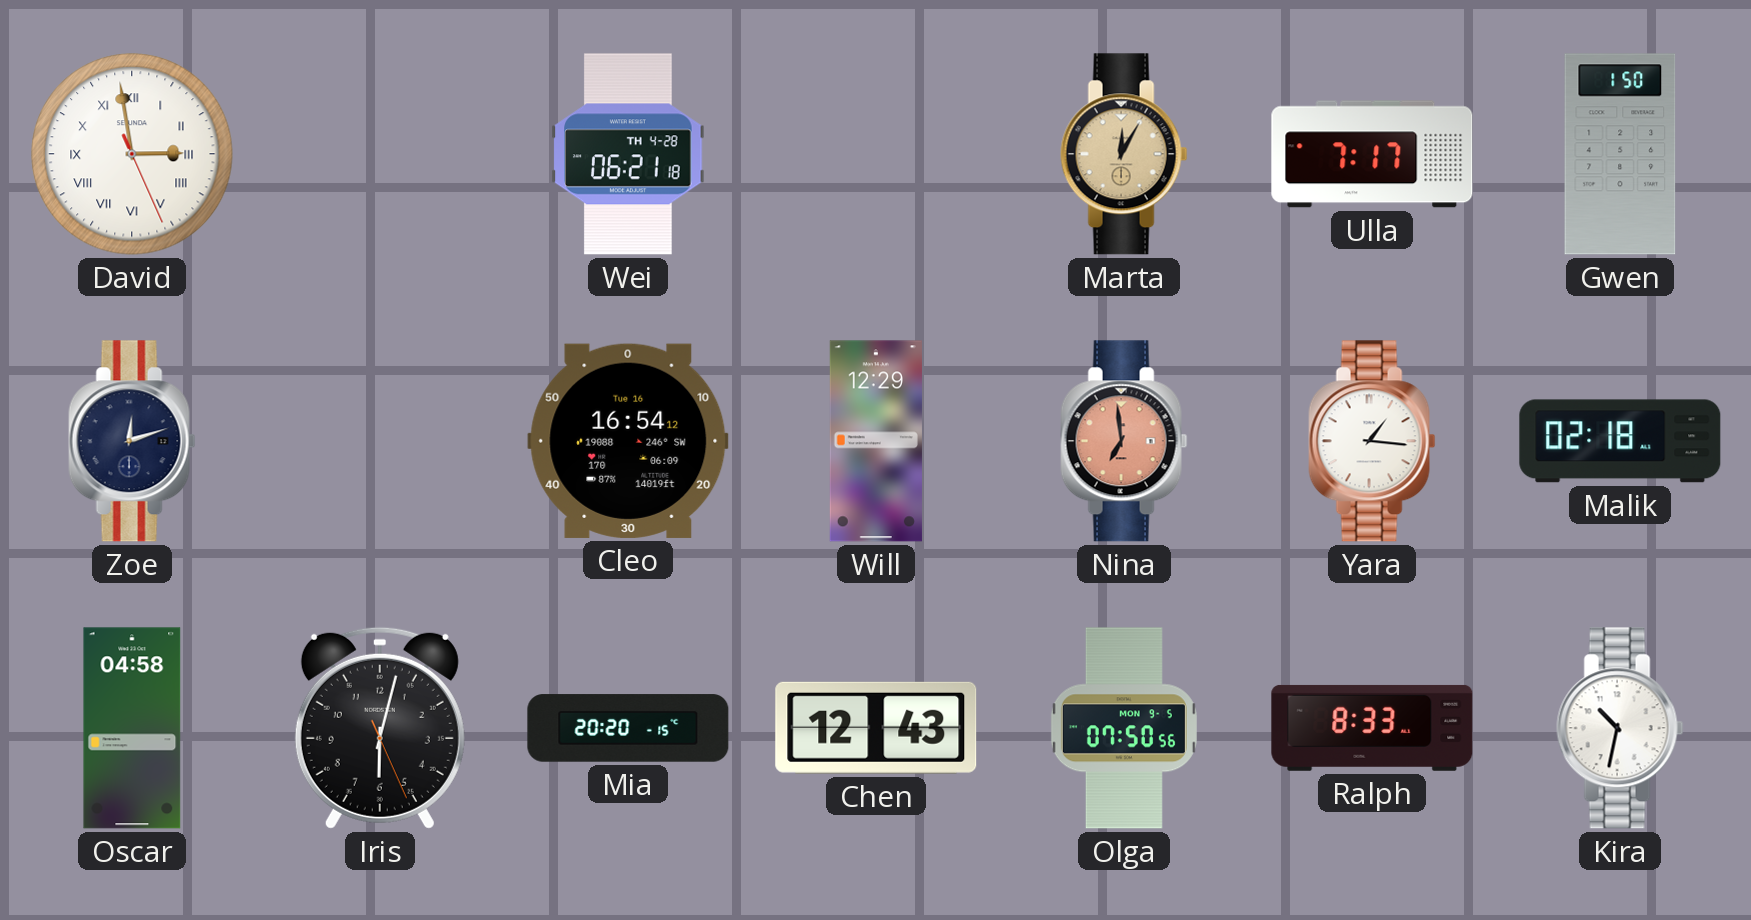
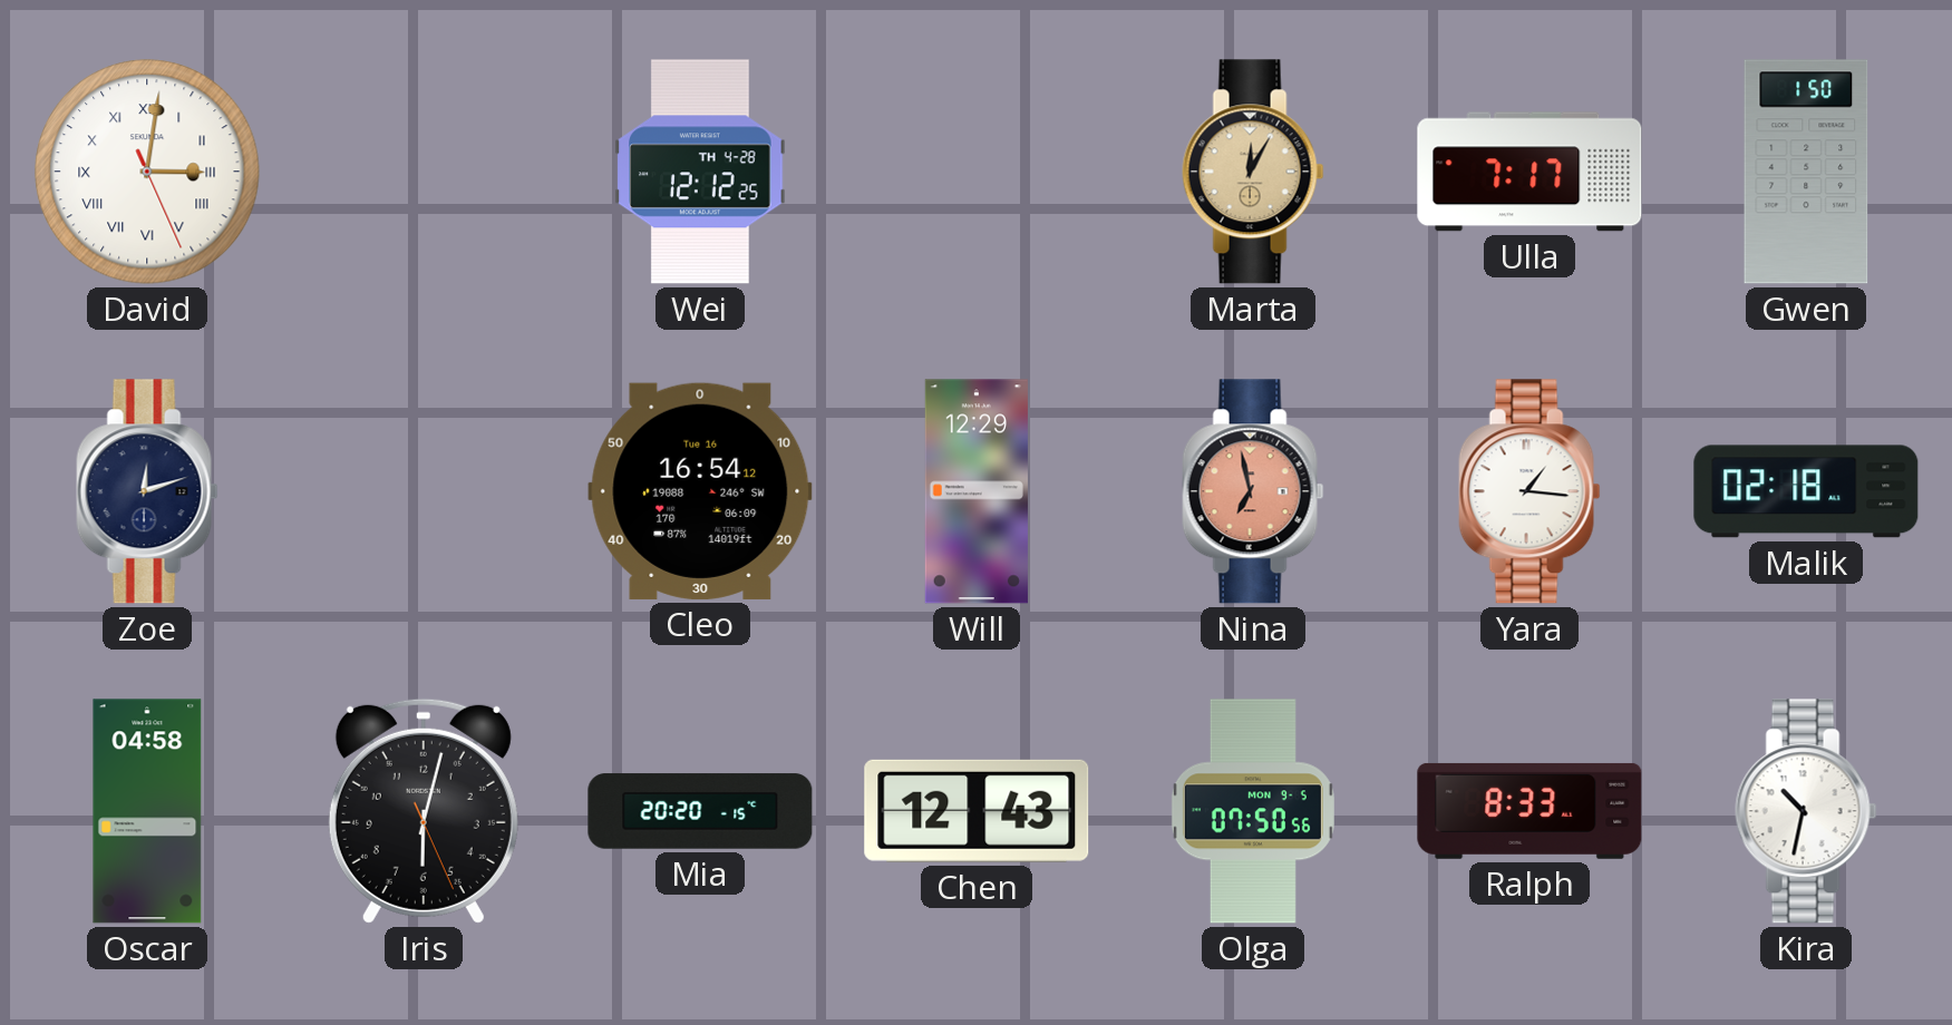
David: 2:58 -> 3:01 (147, 172)
Wei: 06:21 -> 12:12 (700, 172)
Nina: 6:59 -> 6:58 (1253, 491)
